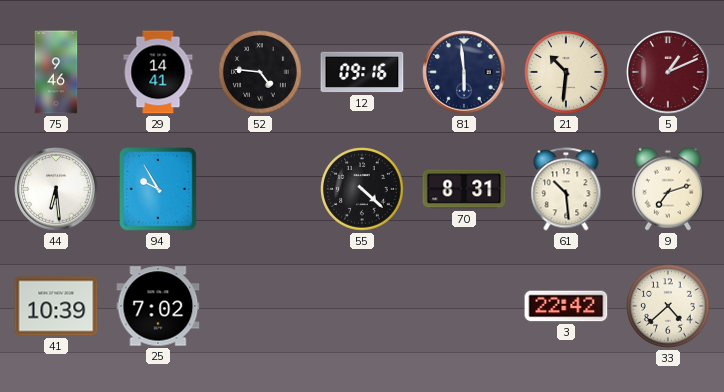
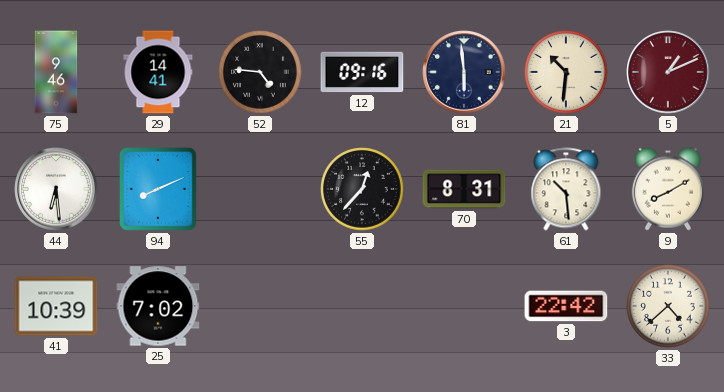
94: 9:55 -> 8:11 (159, 189)
55: 4:22 -> 12:37 (362, 189)
9: 7:12 -> 8:10 (668, 189)
